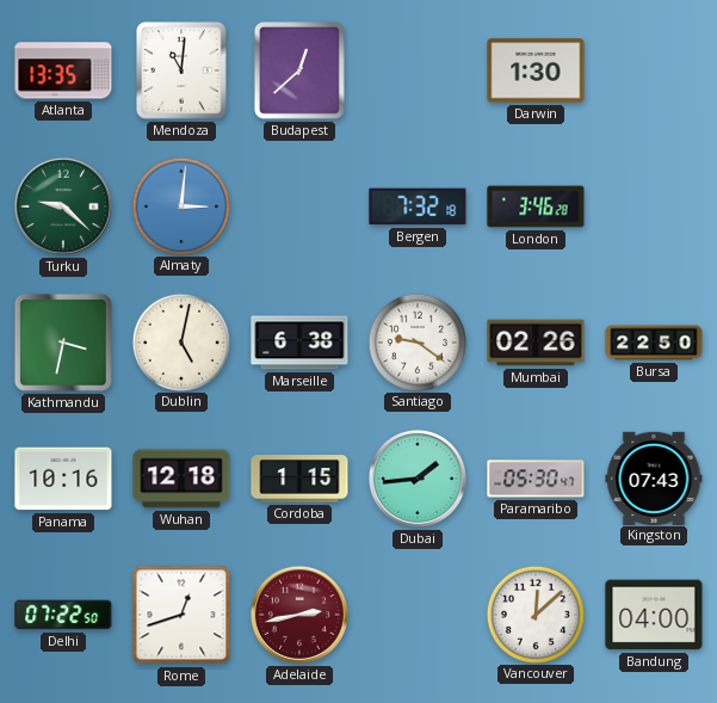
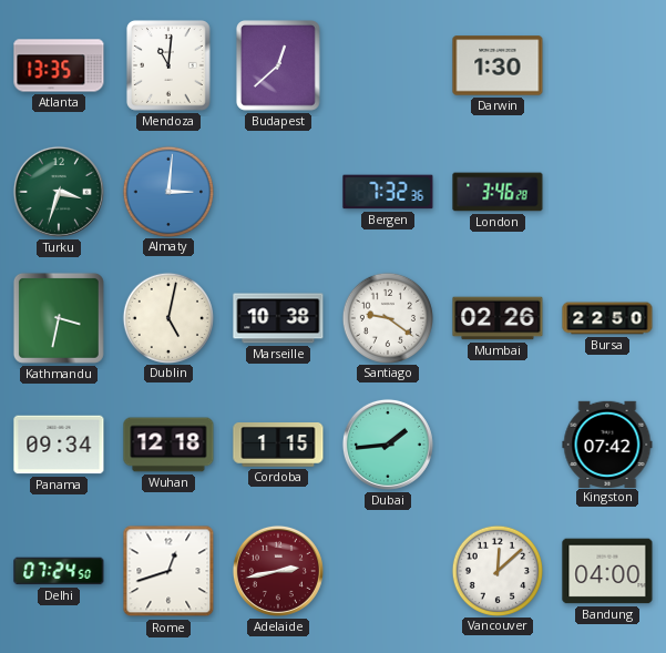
Turku: 9:22 -> 3:33 (59, 192)
Bergen: 7:32:18 -> 7:32:36 (388, 192)
Marseille: 6:38 -> 10:38 (278, 318)
Panama: 10:16 -> 09:34 (59, 445)
Paramaribo: 05:30 -> none (536, 479)
Kingston: 07:43 -> 07:42 (607, 443)
Delhi: 07:22 -> 07:24 (59, 571)
